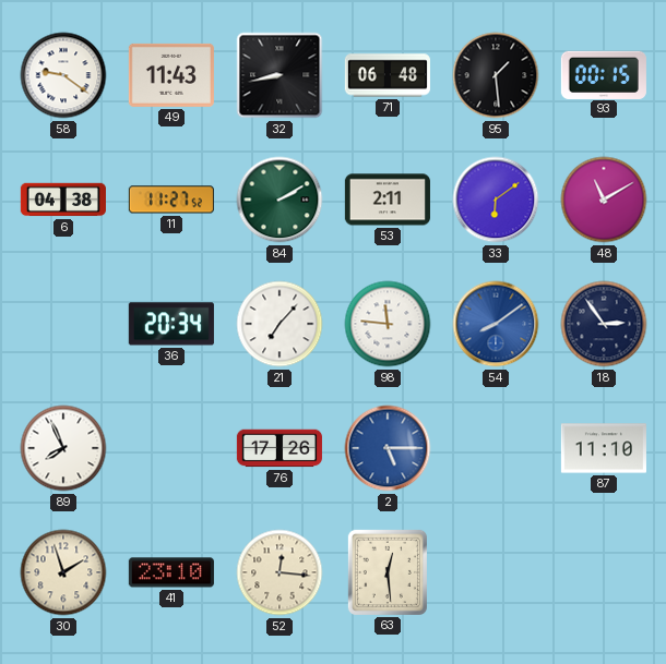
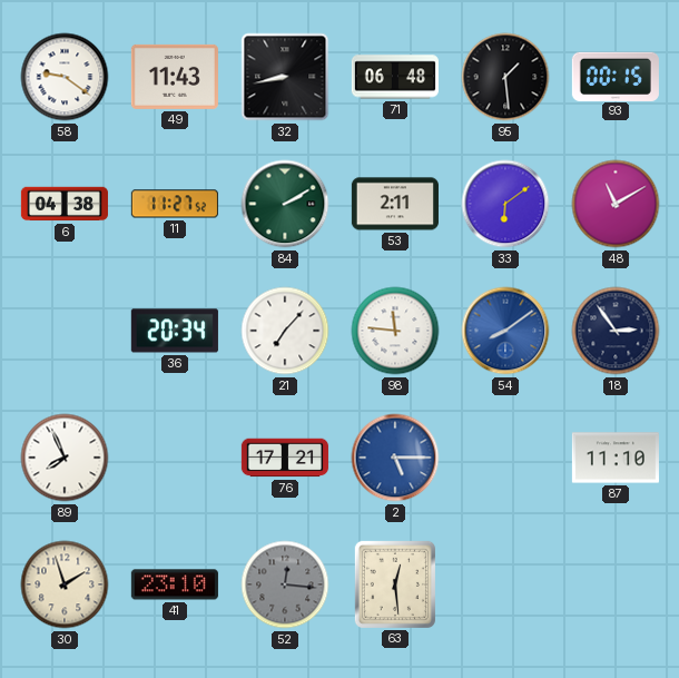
76: 17:26 -> 17:21 (285, 458)
52 dial: cream -> grey (285, 584)
